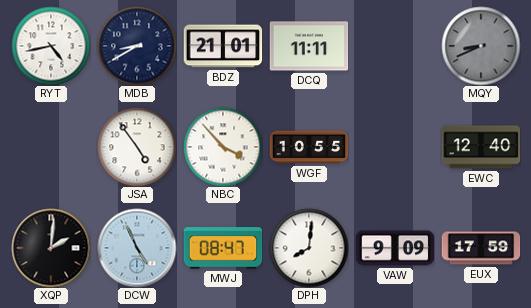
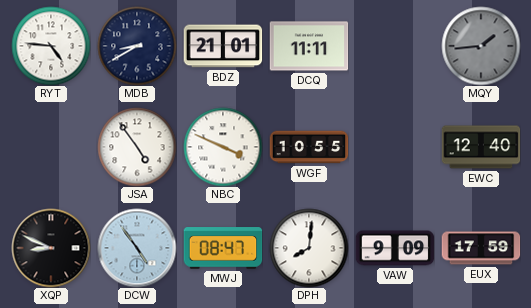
RYT: 4:43 -> 4:46 (51, 46)
MQY: 8:41 -> 1:44 (481, 46)
NBC: 3:53 -> 3:49 (223, 147)
XQP: 2:01 -> 8:49 (51, 248)
DCW: 4:56 -> 4:54 (137, 248)
